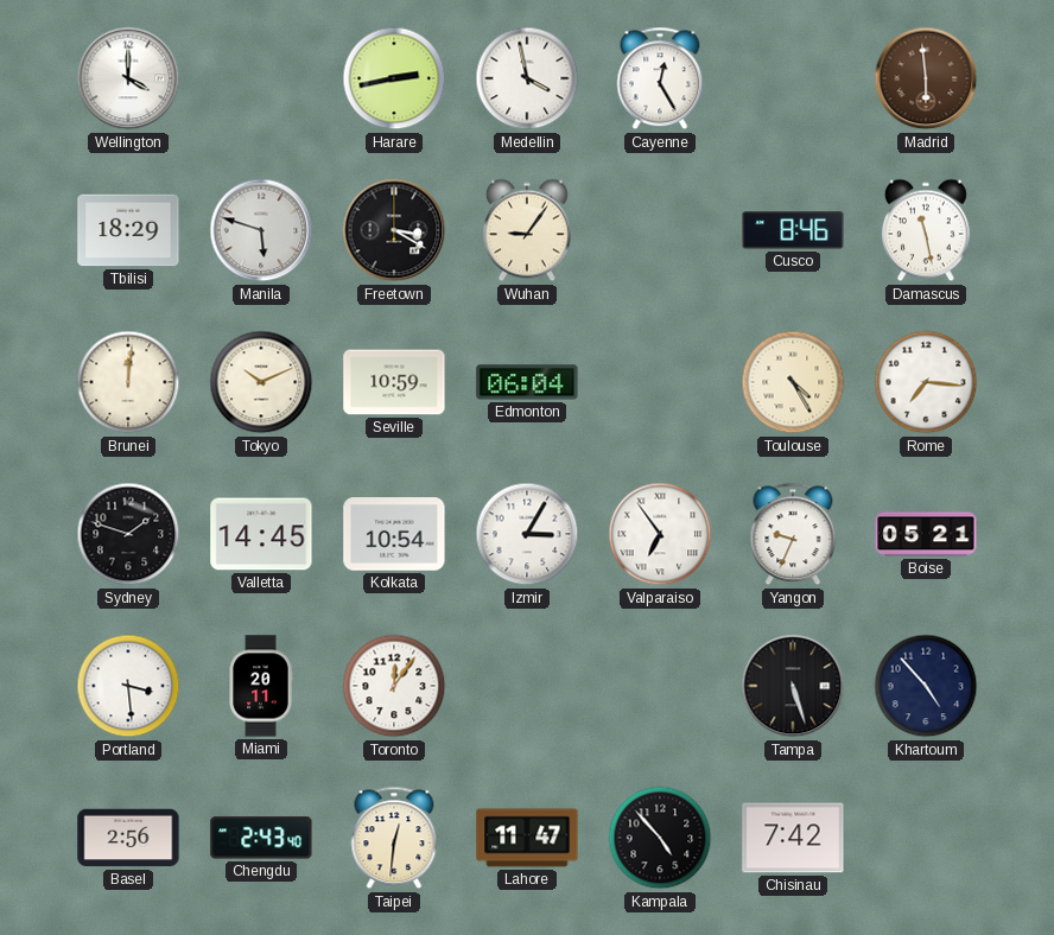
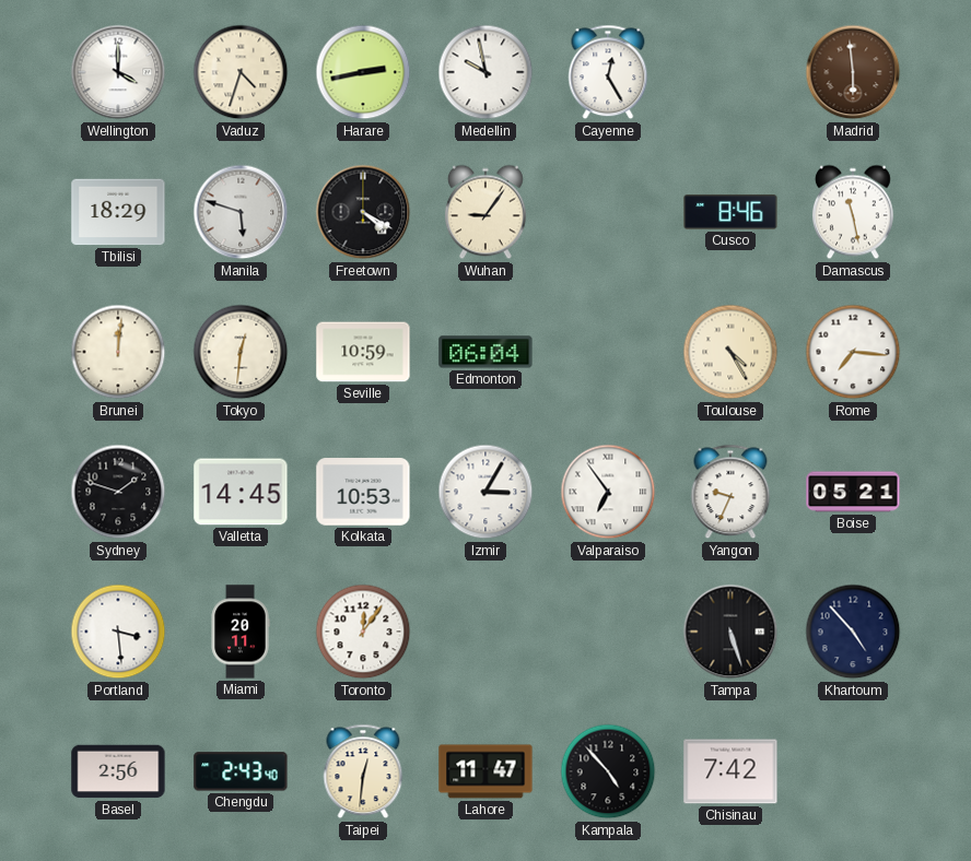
Vaduz: none -> 4:33 (241, 72)
Medellin: 3:58 -> 9:58 (486, 72)
Freetown: 3:20 -> 4:20 (363, 212)
Tokyo: 10:11 -> 12:31 (241, 352)
Kolkata: 10:54 -> 10:53 (363, 492)
